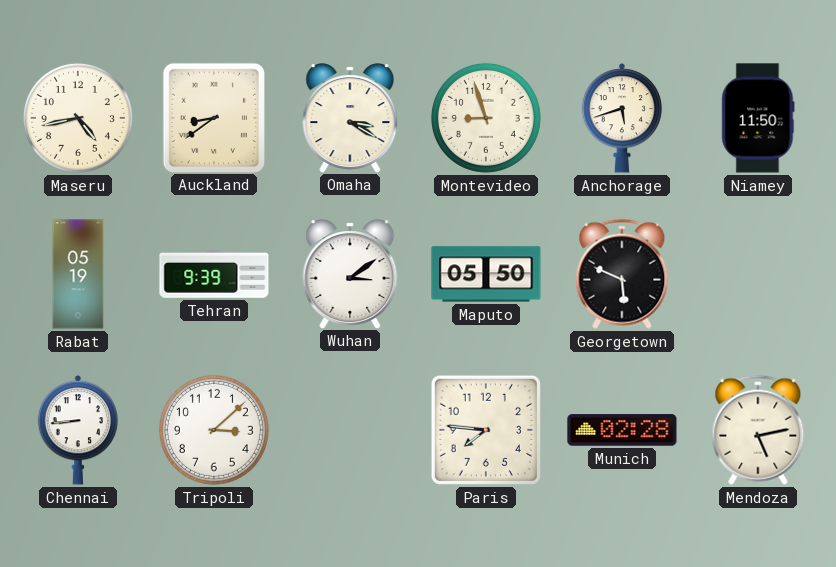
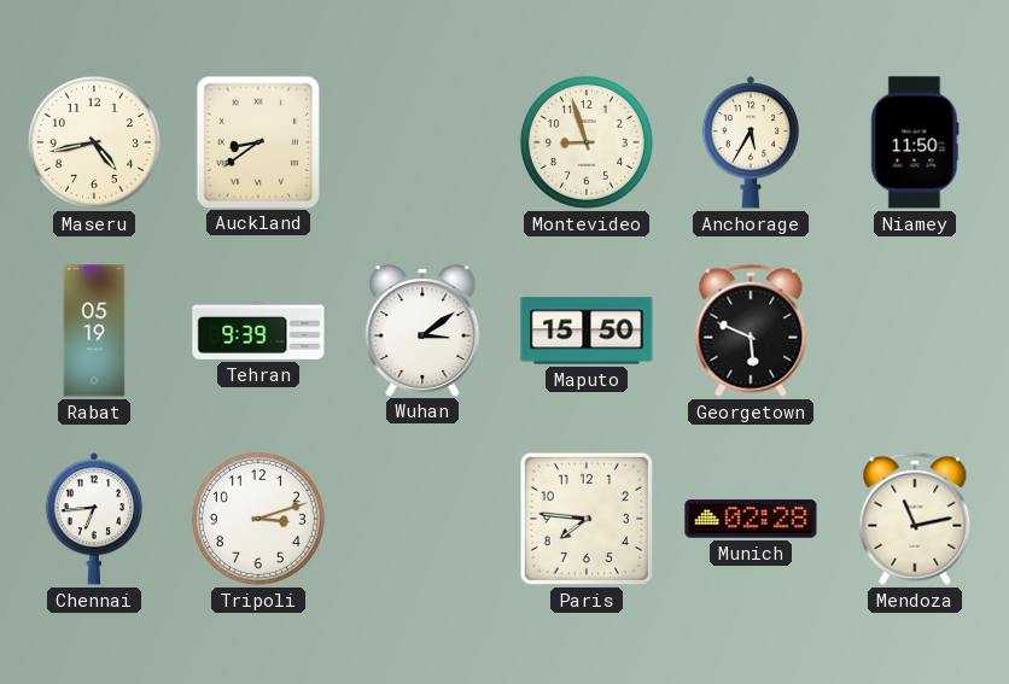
Omaha: 3:20 -> none (350, 118)
Anchorage: 5:42 -> 5:35 (751, 142)
Maputo: 05:50 -> 15:50 (587, 331)
Chennai: 8:44 -> 6:44 (94, 519)
Tripoli: 3:08 -> 3:12 (258, 519)
Mendoza: 5:13 -> 11:13 (915, 519)
